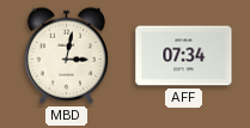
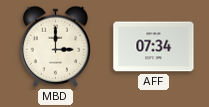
MBD: 3:02 -> 3:00 (55, 46)
